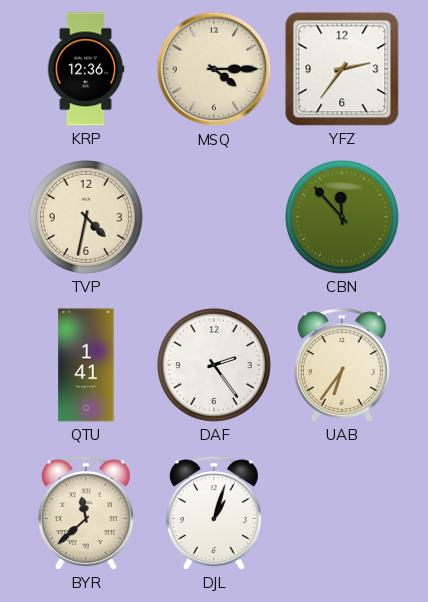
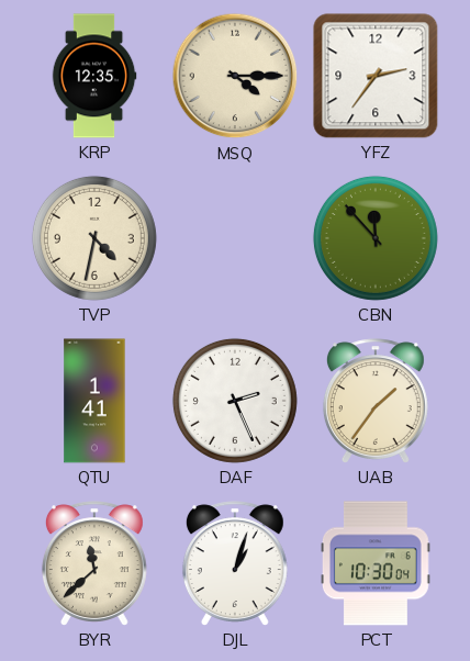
KRP: 12:36 -> 12:35 (94, 76)
DAF: 2:24 -> 2:26 (235, 401)
UAB: 6:36 -> 1:36 (376, 401)
PCT: none -> 10:30 (376, 563)
